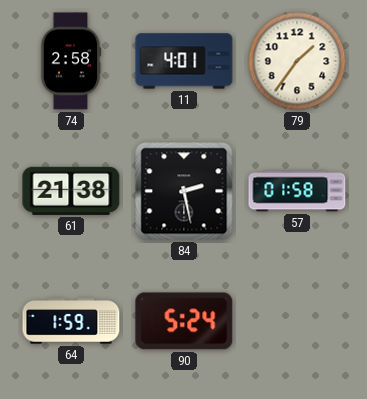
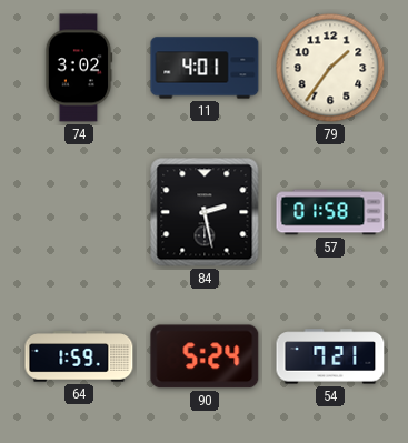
74: 2:58 -> 3:02 (79, 68)
61: 21:38 -> none (71, 191)
54: none -> 7:21 (330, 356)
